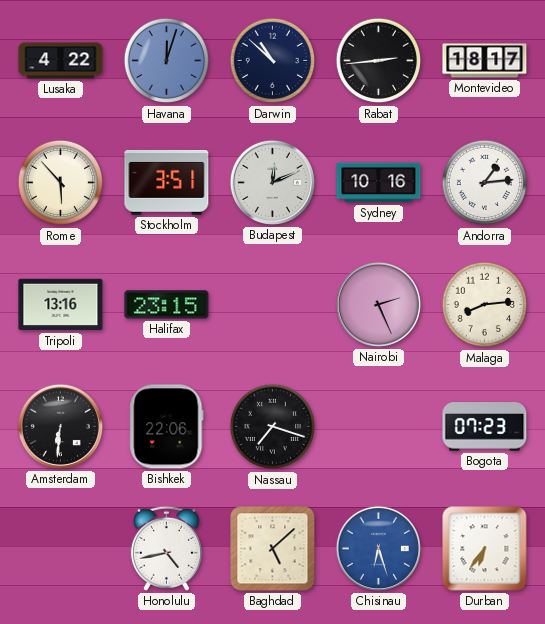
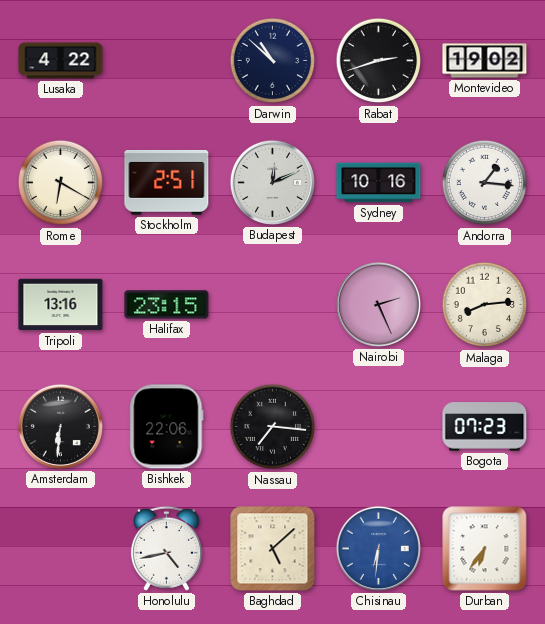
Havana: 12:03 -> none (167, 61)
Rabat: 2:44 -> 2:42 (379, 61)
Montevideo: 18:17 -> 19:02 (485, 61)
Rome: 5:53 -> 6:20 (61, 183)
Stockholm: 3:51 -> 2:51 (167, 182)
Andorra: 1:14 -> 1:16 (485, 183)
Nassau: 7:18 -> 7:16 (273, 427)
Chisinau: 6:27 -> 6:31 (378, 548)
